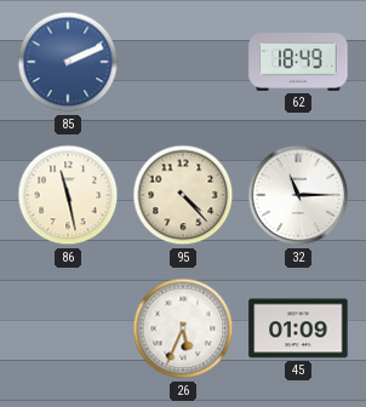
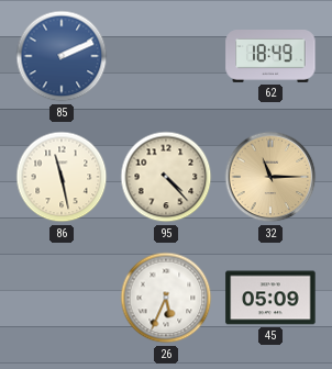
32 dial: white -> champagne (270, 177)
45: 01:09 -> 05:09 (270, 298)
